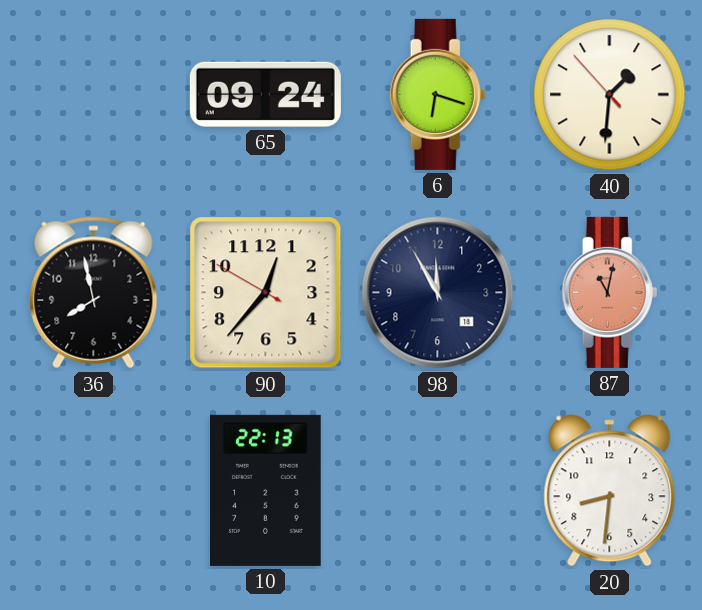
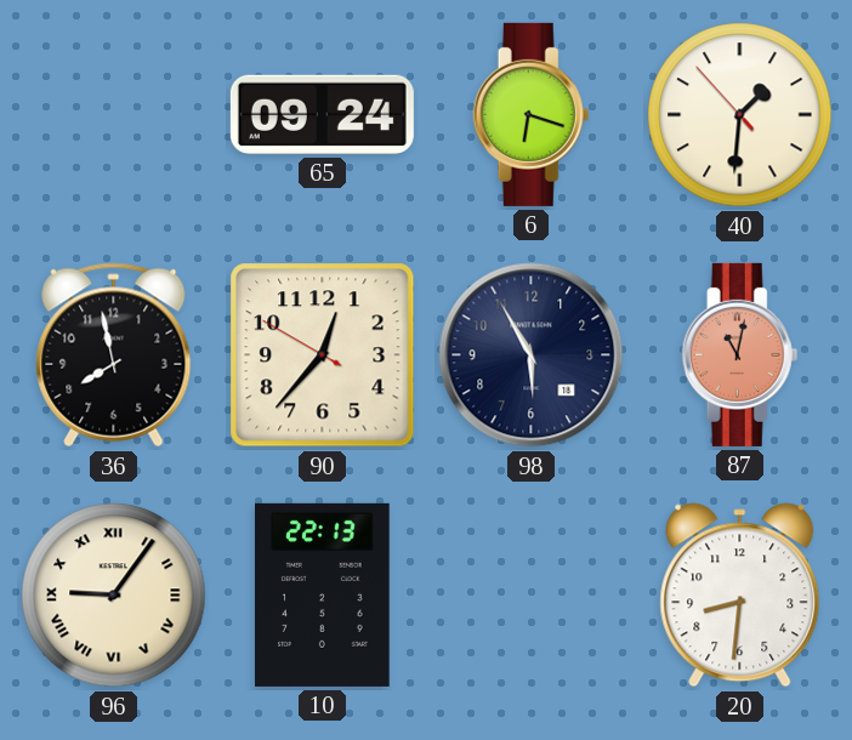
98: 11:55 -> 5:55 (532, 355)
96: none -> 9:06 (114, 596)
